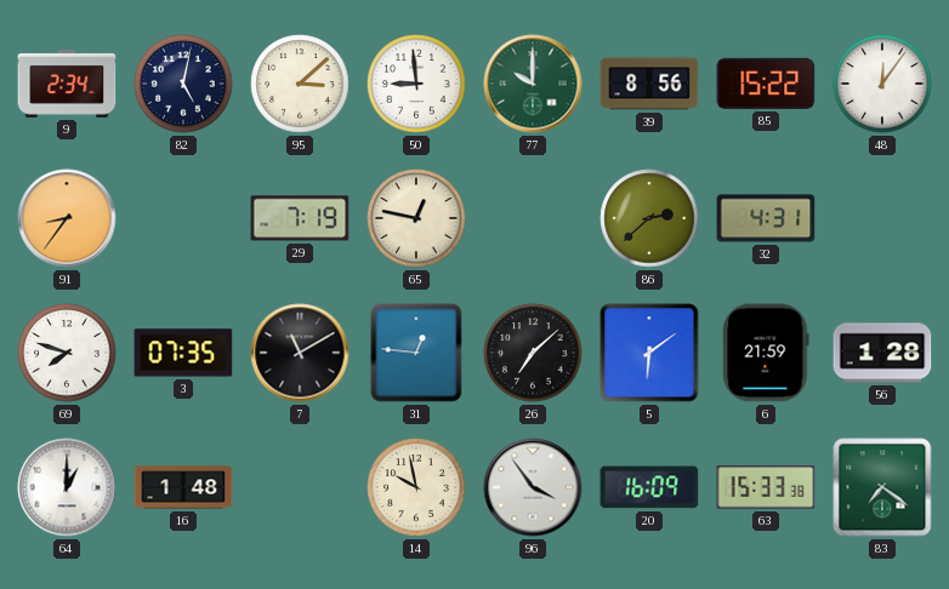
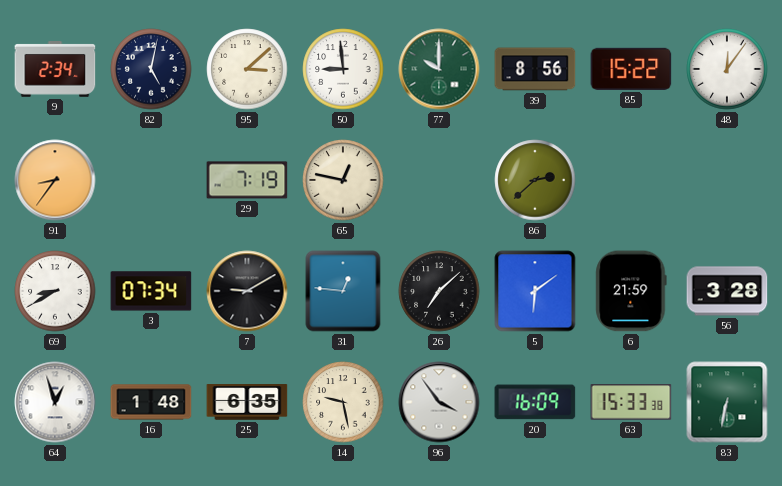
32: 4:31 -> none (766, 218)
69: 7:48 -> 8:40 (55, 291)
3: 07:35 -> 07:34 (151, 291)
7: 11:10 -> 9:10 (247, 291)
56: 1:28 -> 3:28 (727, 291)
64: 1:00 -> 12:57 (55, 402)
25: none -> 6:35 (247, 402)
14: 9:58 -> 9:28 (343, 402)
83: 7:21 -> 6:32 (727, 402)
